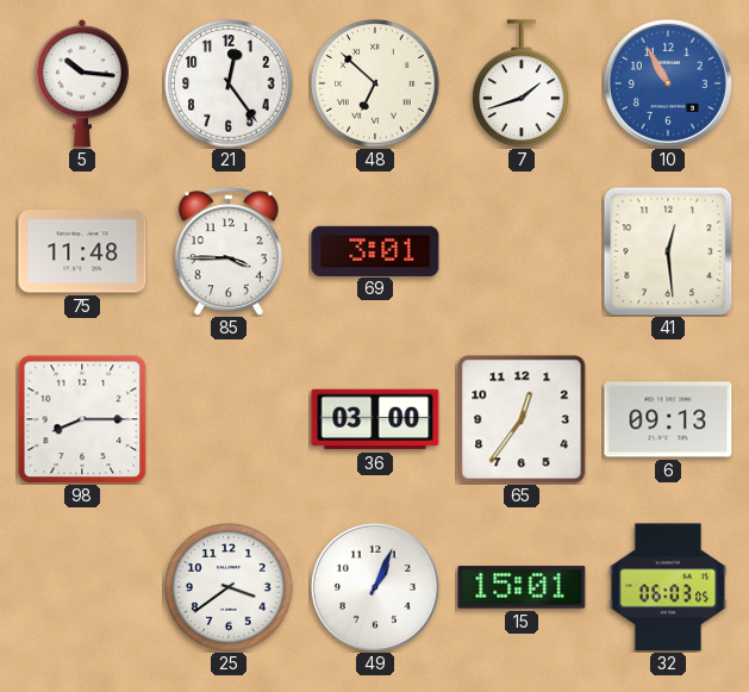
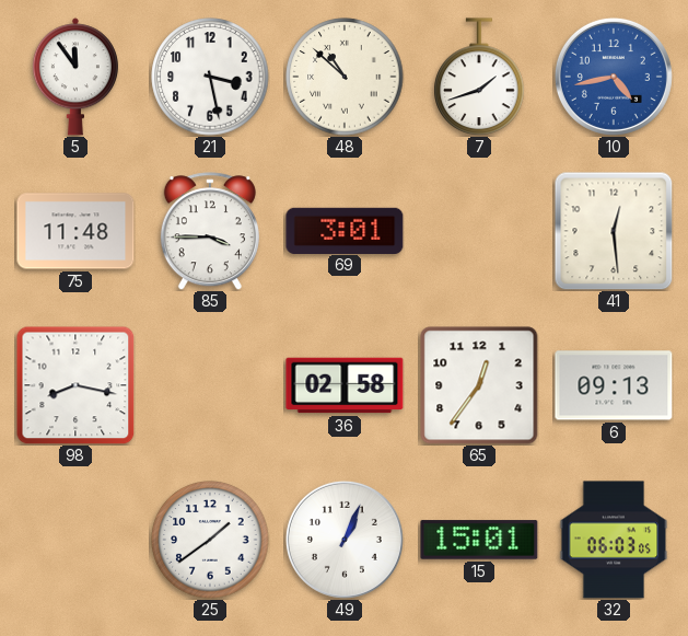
5: 10:16 -> 11:54 (75, 77)
21: 12:24 -> 3:28 (210, 77)
48: 6:52 -> 10:52 (345, 77)
10: 10:55 -> 4:43 (614, 77)
98: 8:15 -> 8:17 (75, 385)
36: 03:00 -> 02:58 (345, 385)
25: 3:39 -> 1:39 (210, 540)
